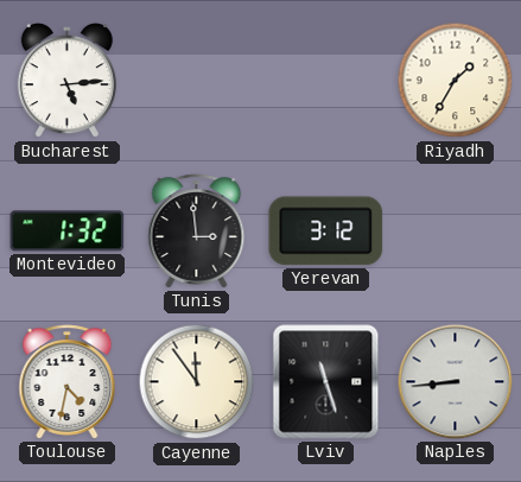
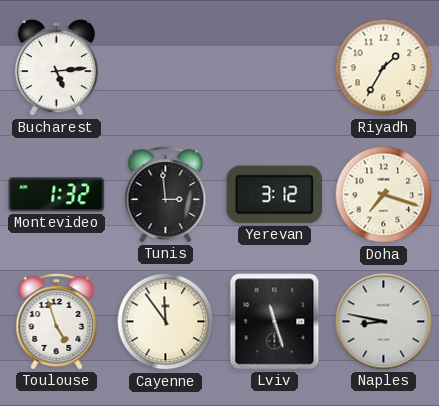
Doha: none -> 7:18 (384, 195)
Toulouse: 4:32 -> 4:57 (57, 322)
Naples: 8:44 -> 8:47 (384, 322)
